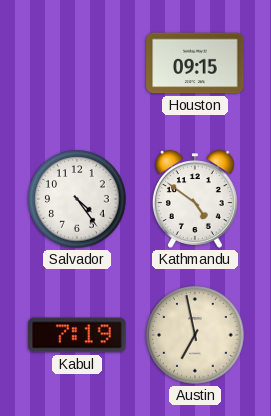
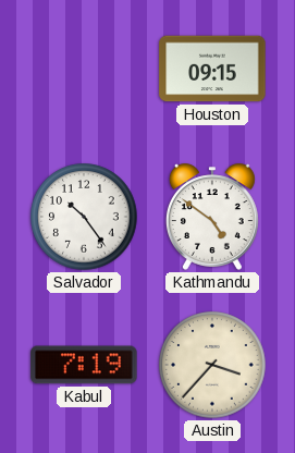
Salvador: 4:24 -> 10:24 (84, 217)
Austin: 6:58 -> 3:37 (212, 365)
